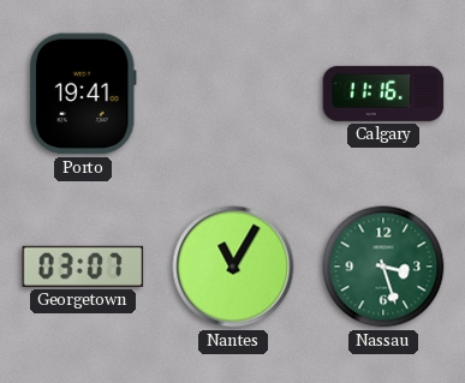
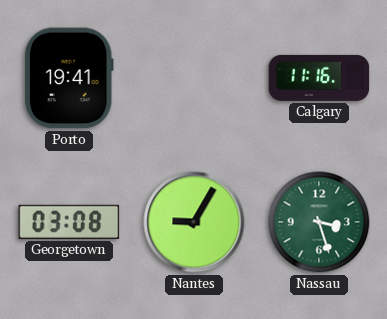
Georgetown: 03:07 -> 03:08 (69, 222)
Nantes: 11:05 -> 9:05 (194, 222)
